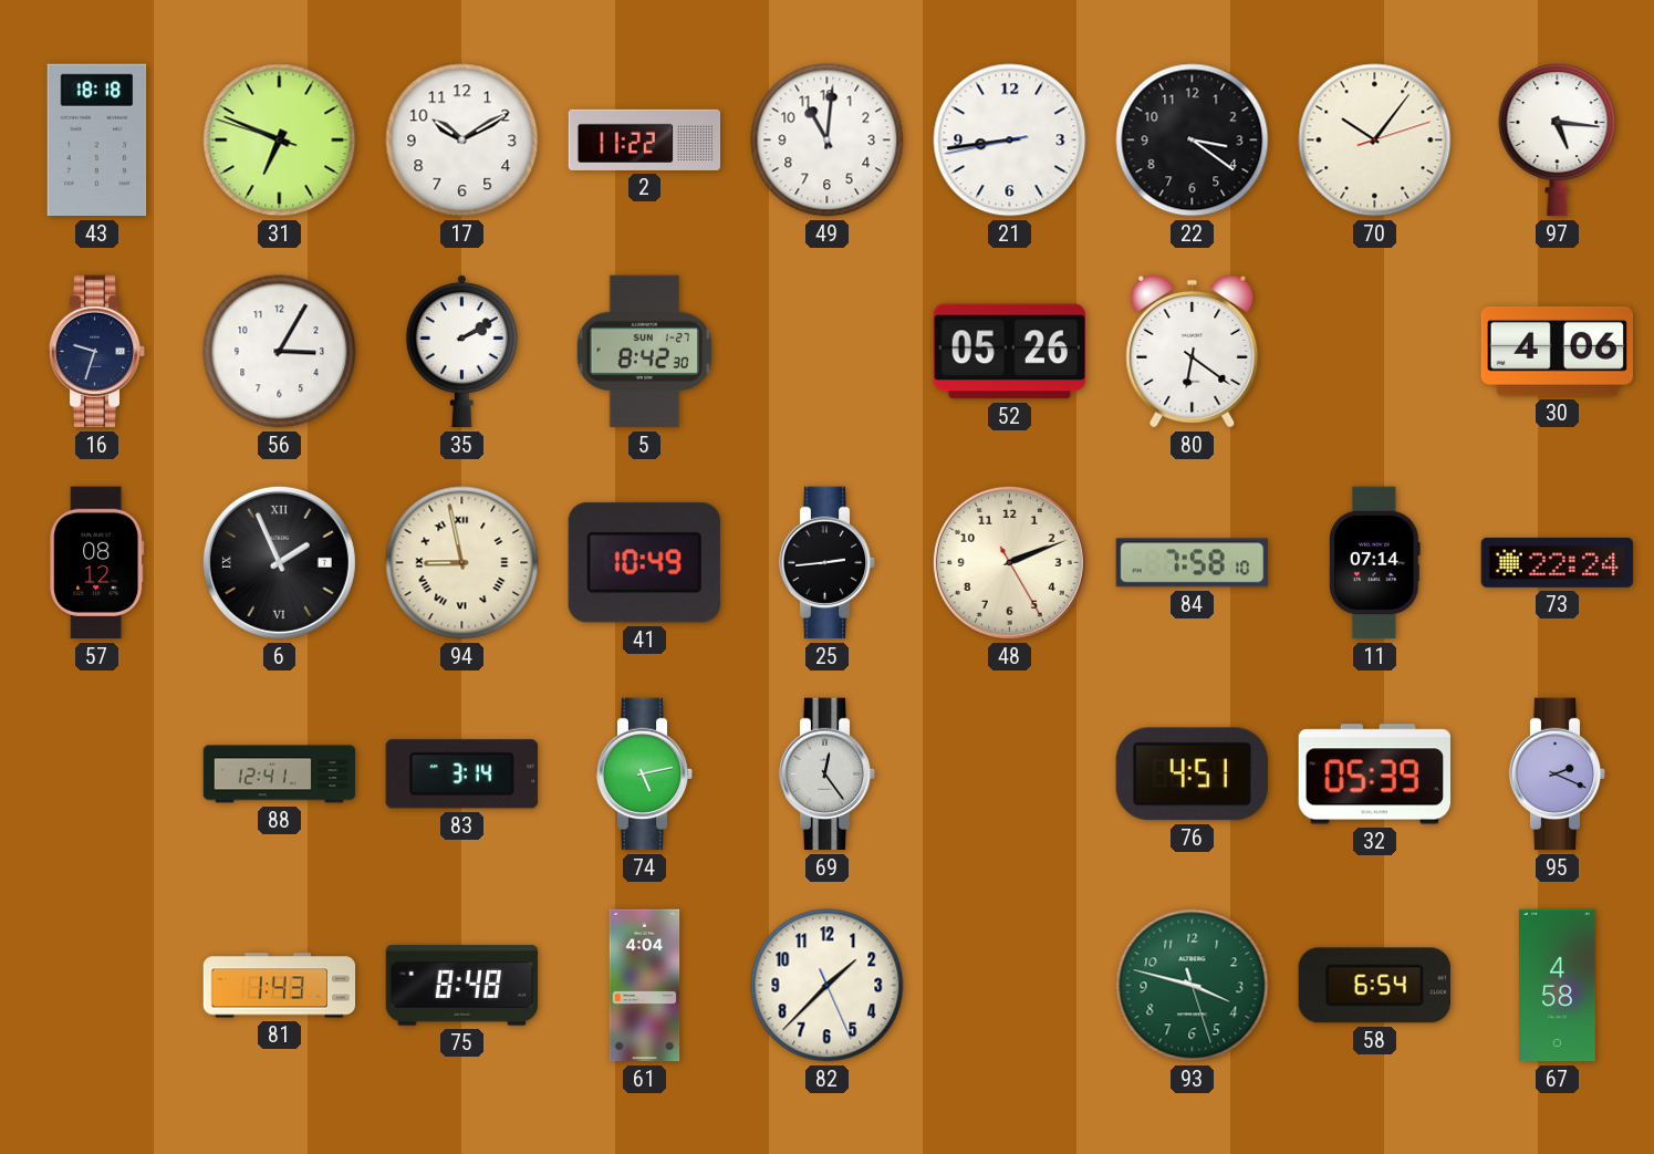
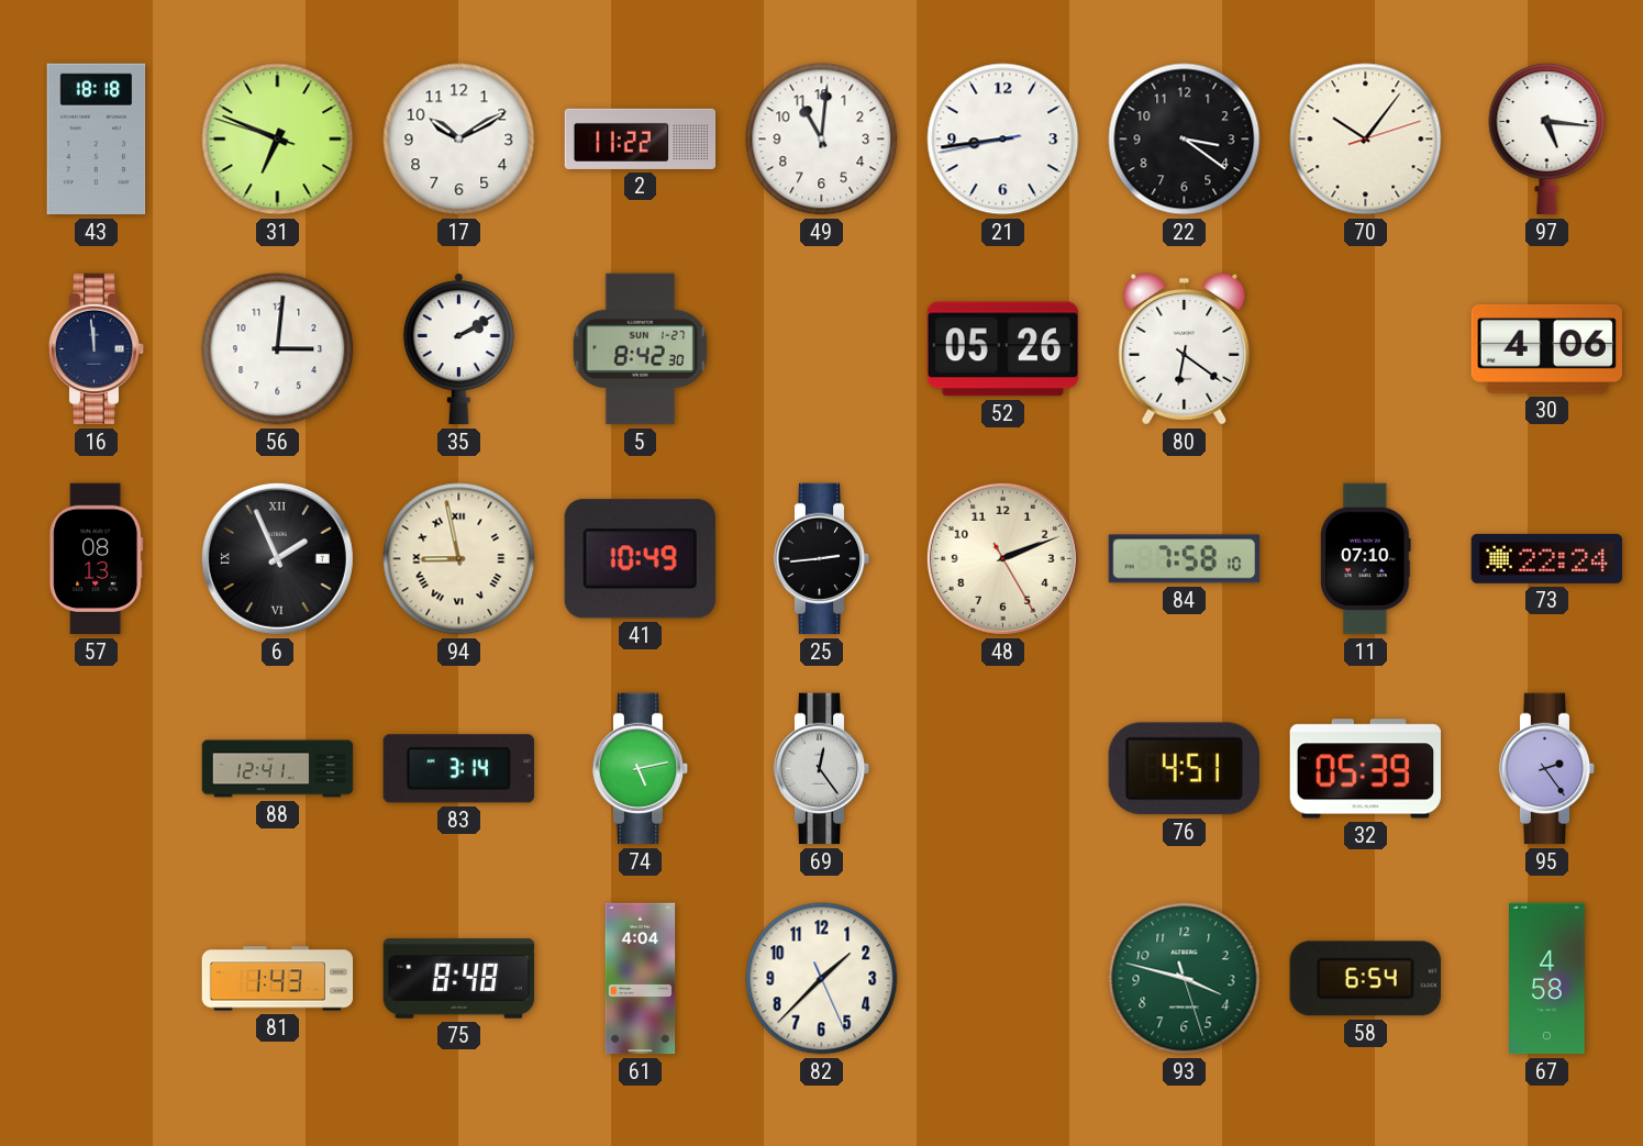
16: 9:33 -> 11:59 (97, 349)
56: 3:05 -> 3:01 (278, 349)
57: 08:12 -> 08:13 (97, 559)
11: 07:14 -> 07:10 (1366, 559)
95: 2:19 -> 2:24 (1547, 769)
